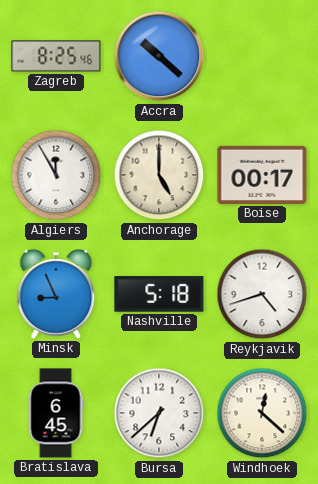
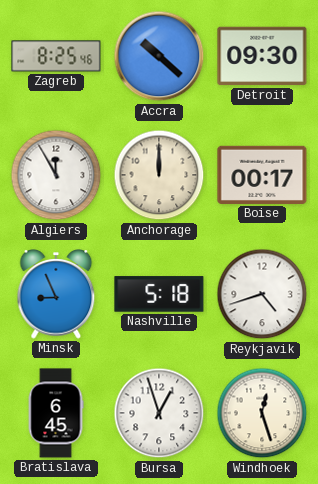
Detroit: none -> 09:30 (262, 56)
Anchorage: 5:00 -> 12:00 (159, 175)
Bursa: 6:38 -> 12:57 (159, 413)
Windhoek: 12:22 -> 12:27 (262, 413)
